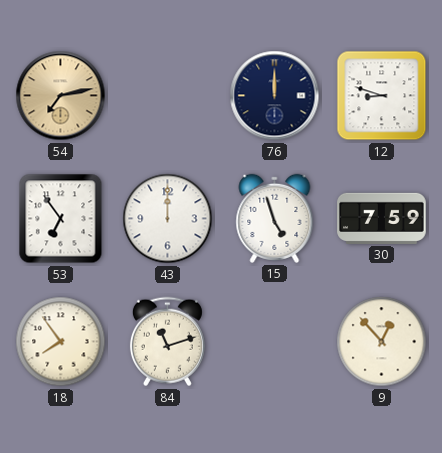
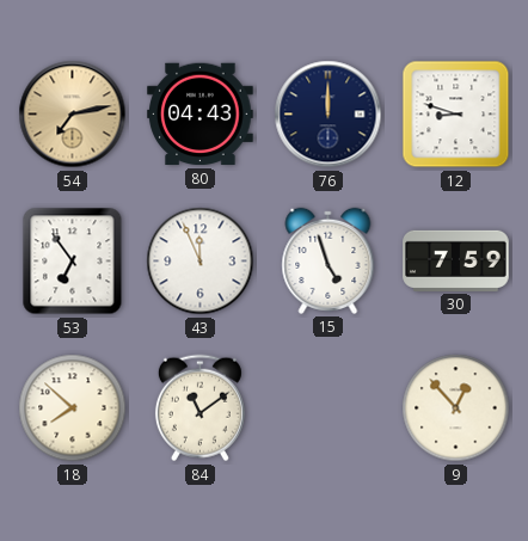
80: none -> 04:43 (201, 115)
43: 12:00 -> 11:56 (201, 262)
18: 7:54 -> 7:52 (73, 408)
84: 11:12 -> 11:09 (199, 408)
